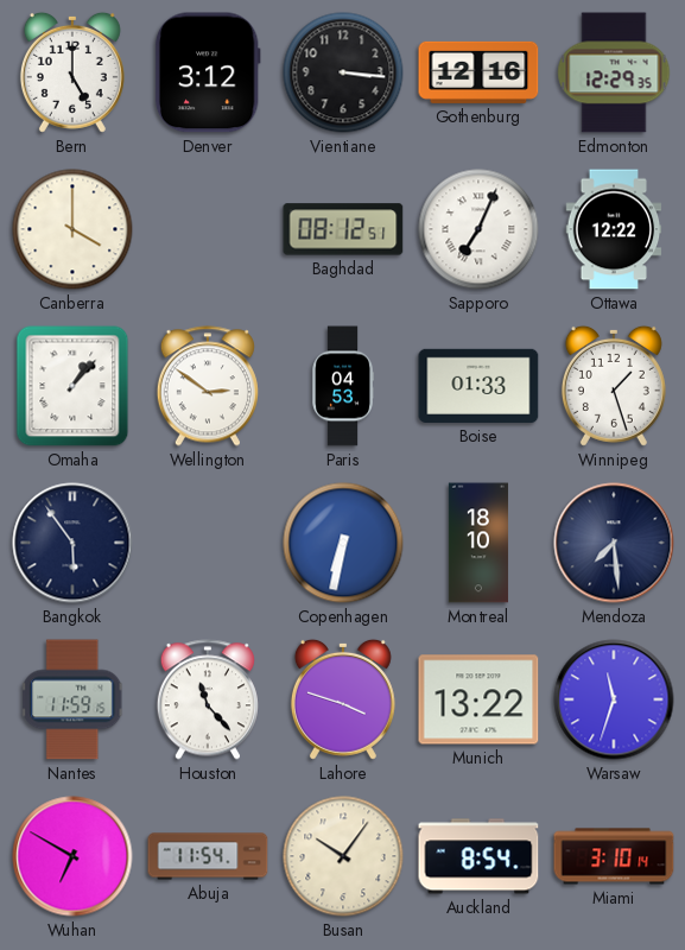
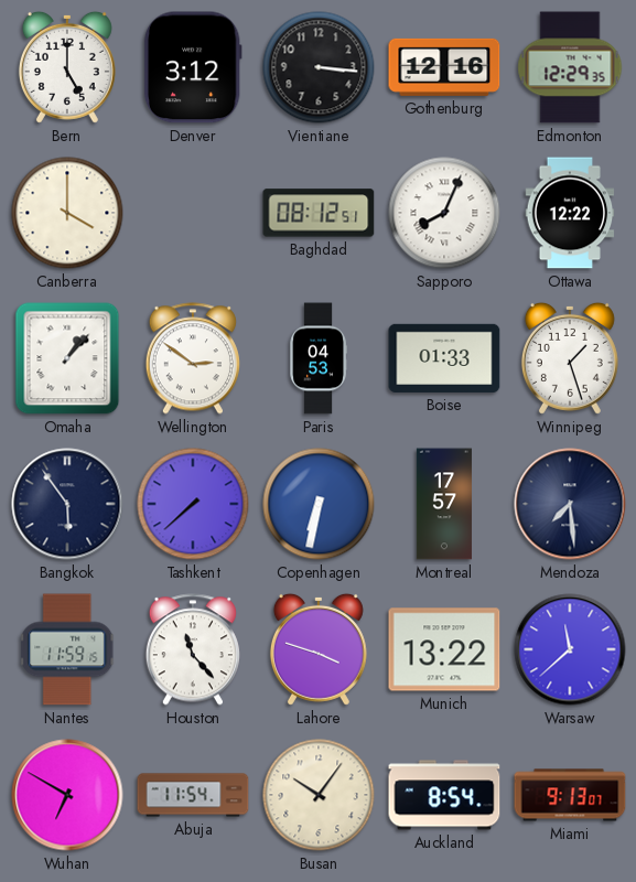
Sapporo: 7:04 -> 8:04 (444, 213)
Tashkent: none -> 7:38 (193, 504)
Montreal: 18:10 -> 17:57 (444, 504)
Warsaw: 11:33 -> 11:38 (570, 649)
Miami: 3:10 -> 9:13 (570, 795)
